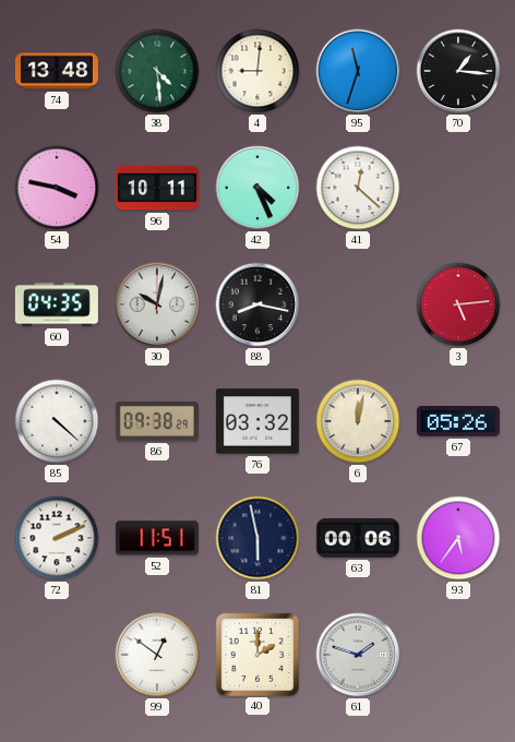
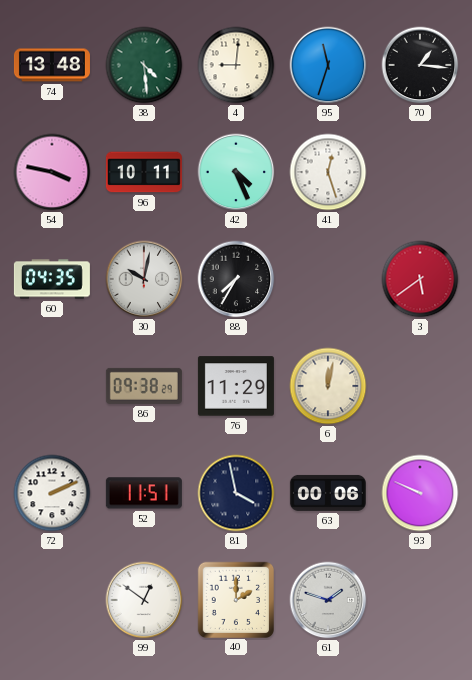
41: 12:22 -> 12:27 (328, 172)
88: 8:17 -> 7:35 (236, 279)
3: 5:14 -> 5:39 (420, 279)
85: 4:22 -> none (57, 421)
76: 03:32 -> 11:29 (236, 386)
67: 05:26 -> none (458, 421)
81: 5:58 -> 3:58 (236, 493)
93: 5:36 -> 9:49 (420, 493)
